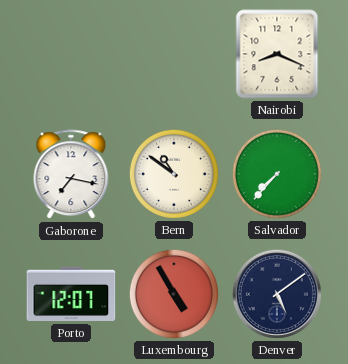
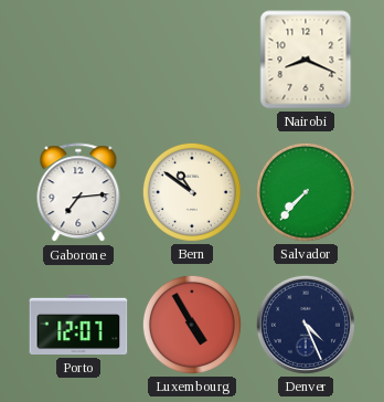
Gaborone: 7:17 -> 7:14 (78, 193)
Denver: 5:09 -> 4:26 (306, 325)
